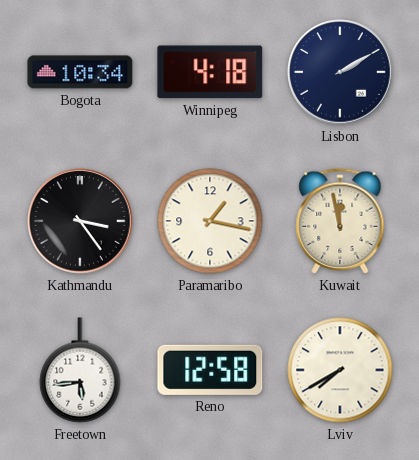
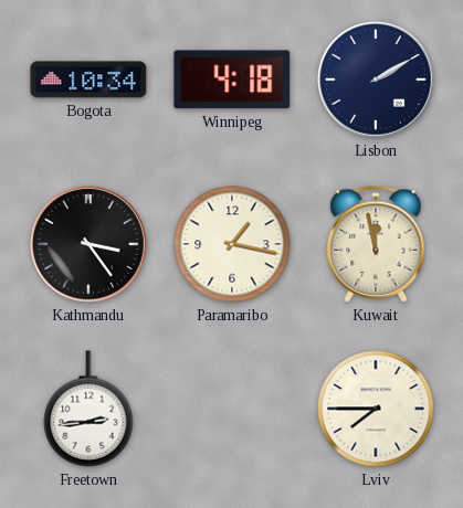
Freetown: 5:44 -> 2:44 (88, 409)
Reno: 12:58 -> none (210, 370)
Lviv: 7:40 -> 7:45 (376, 409)
